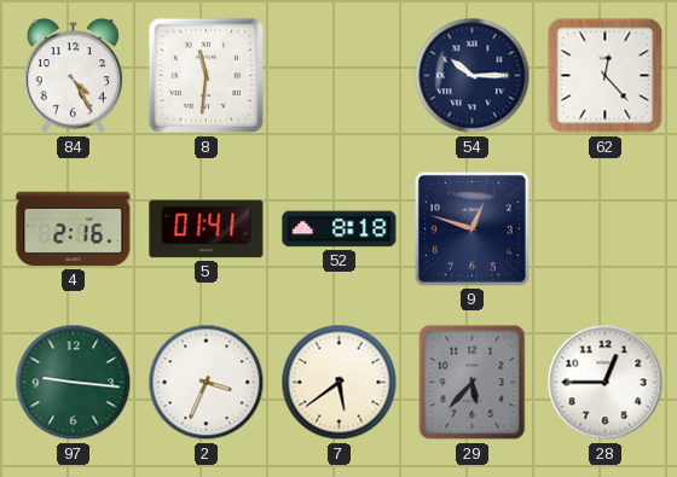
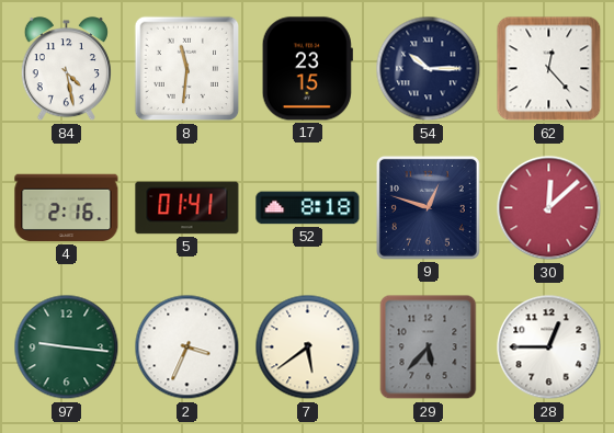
84: 4:25 -> 4:28 (66, 69)
17: none -> 23:15 (307, 69)
30: none -> 12:08 (549, 208)
